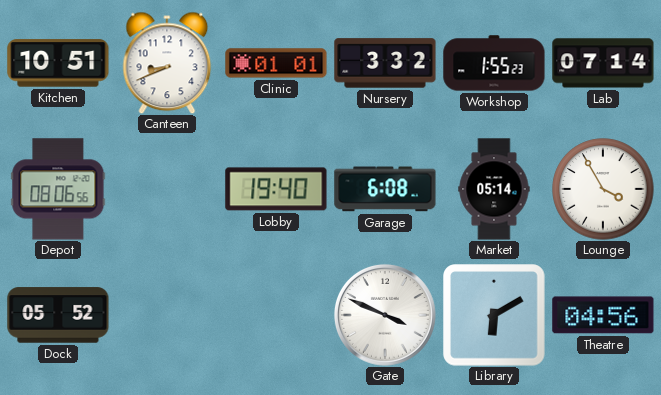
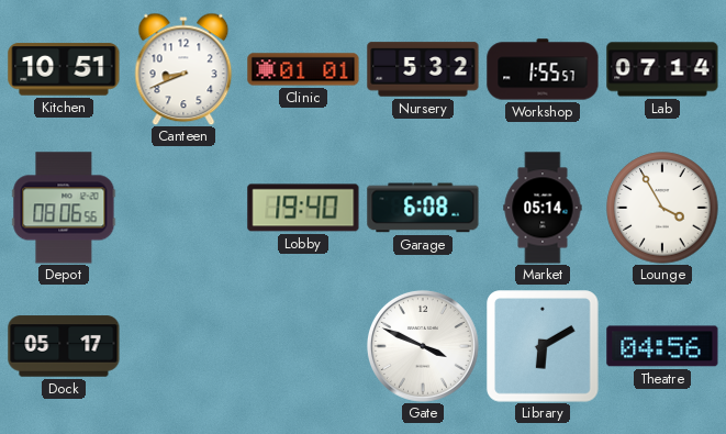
Nursery: 3:32 -> 5:32 (423, 69)
Workshop: 1:55:23 -> 1:55:57 (543, 69)
Dock: 05:52 -> 05:17 (64, 346)
